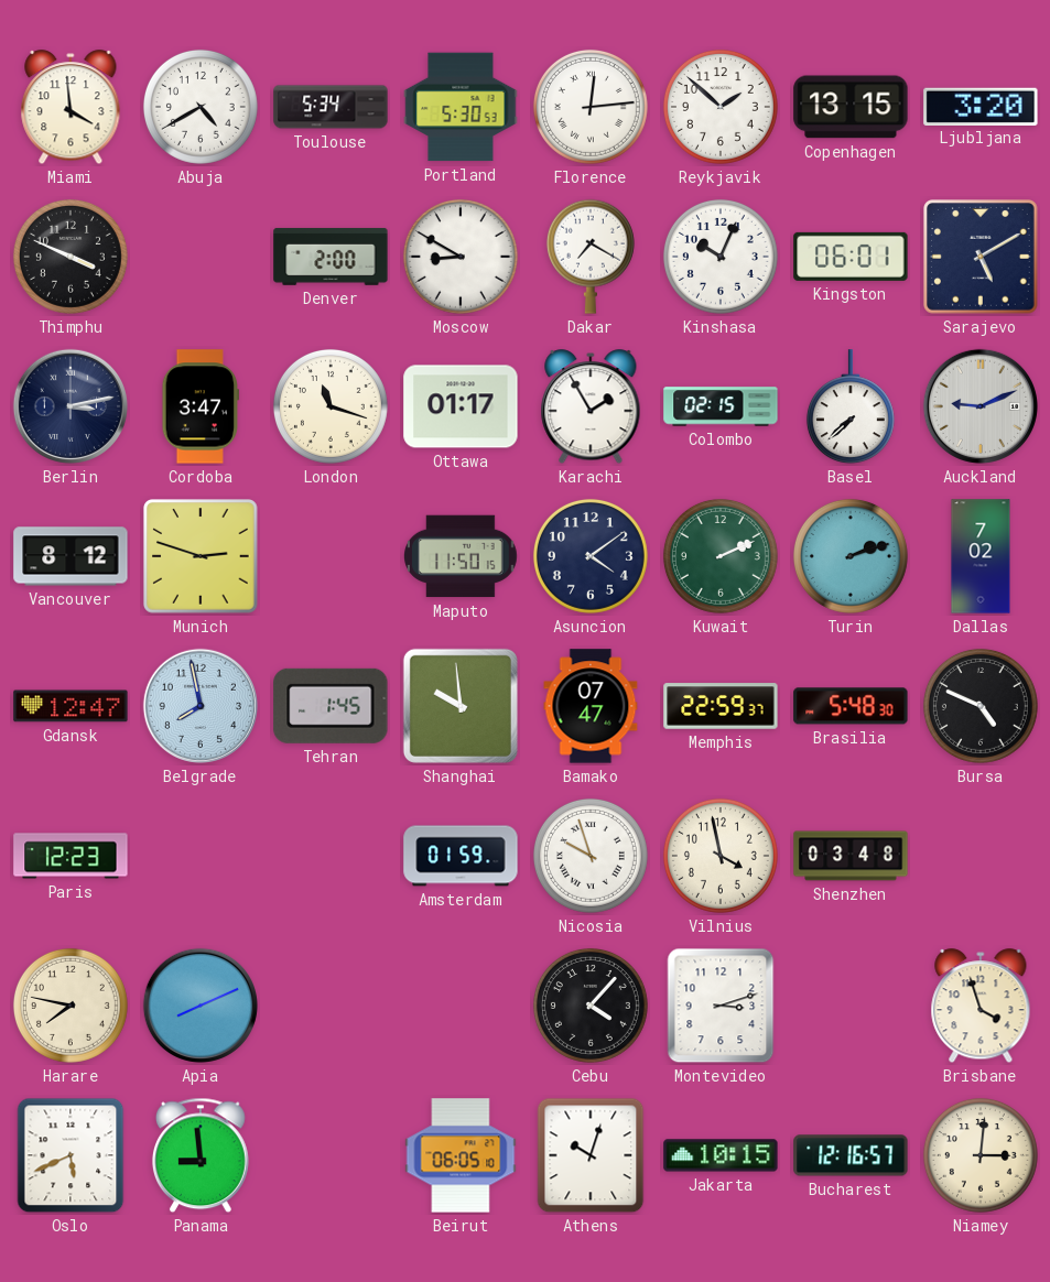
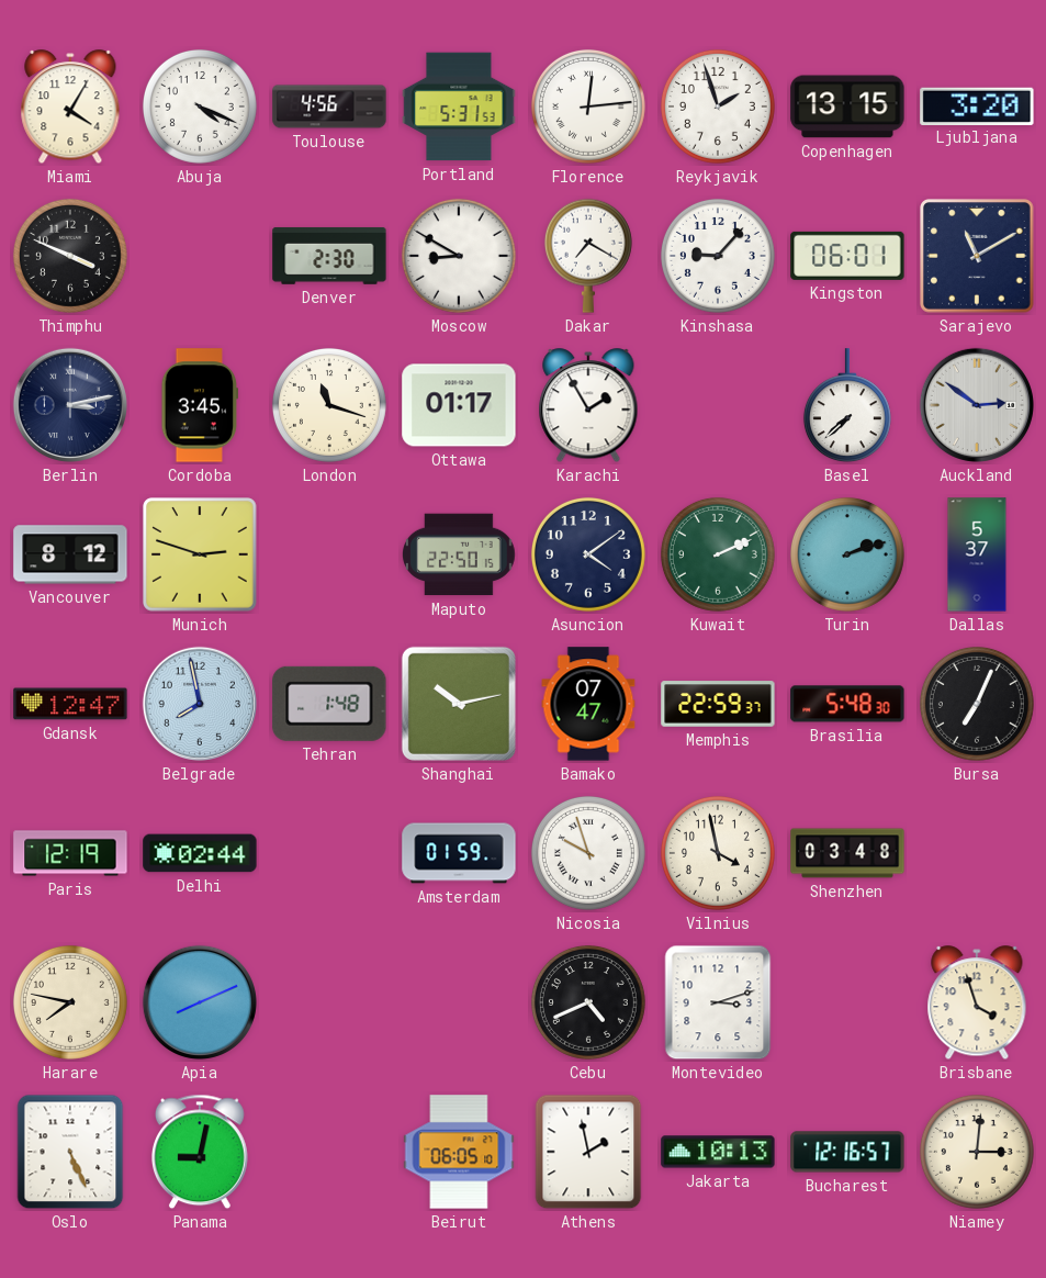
Miami: 3:59 -> 4:05 (70, 108)
Abuja: 4:40 -> 4:19 (200, 107)
Toulouse: 5:34 -> 4:56 (329, 107)
Portland: 5:30 -> 5:31 (459, 107)
Reykjavik: 1:52 -> 1:57 (718, 107)
Denver: 2:00 -> 2:30 (329, 256)
Kinshasa: 10:04 -> 9:07 (718, 256)
Sarajevo: 5:10 -> 11:10 (978, 257)
Cordoba: 3:47 -> 3:45 (200, 405)
Colombo: 02:15 -> none (721, 406)
Auckland: 9:11 -> 2:51 (977, 405)
Maputo: 11:50 -> 22:50 (460, 554)
Dallas: 7:02 -> 5:37 (977, 554)
Tehran: 1:45 -> 1:48 (329, 704)
Shanghai: 9:59 -> 10:13 (459, 704)
Bursa: 4:49 -> 7:04 (977, 704)
Paris: 12:23 -> 12:19 (70, 853)
Delhi: none -> 02:44 (200, 853)
Cebu: 4:07 -> 4:41 (588, 1002)
Oslo: 5:41 -> 5:26 (70, 1152)
Panama: 8:59 -> 9:02 (200, 1152)
Athens: 10:03 -> 1:58 (588, 1152)
Jakarta: 10:15 -> 10:13 (718, 1152)
